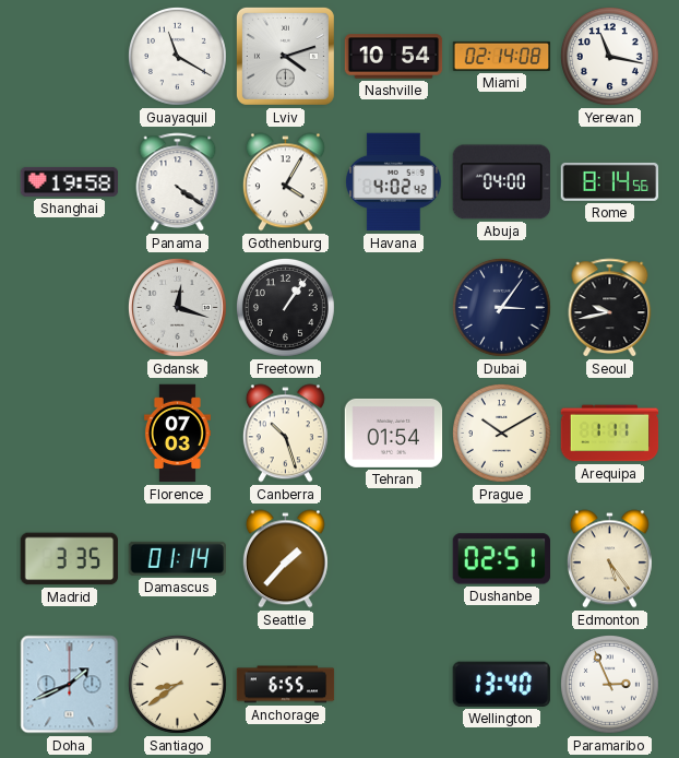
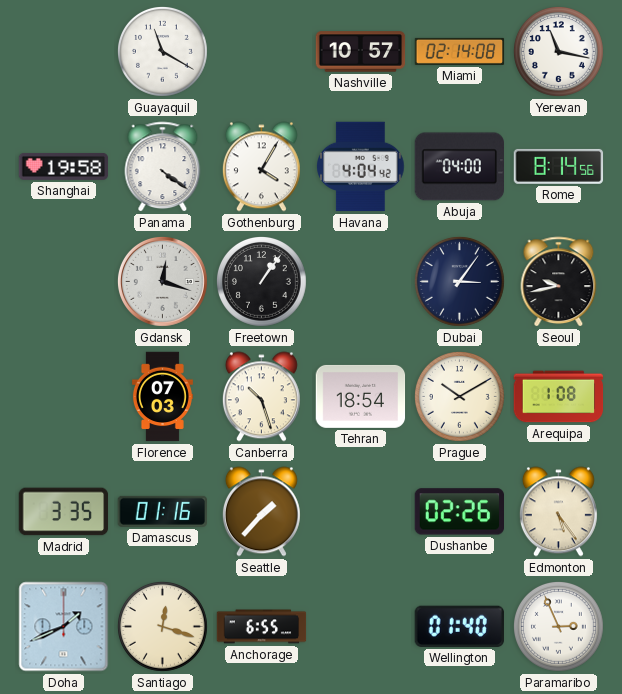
Lviv: 4:12 -> none (285, 56)
Nashville: 10:54 -> 10:57 (361, 52)
Havana: 4:02 -> 4:04 (361, 167)
Tehran: 01:54 -> 18:54 (361, 396)
Arequipa: 1:11 -> 1:08 (559, 397)
Damascus: 01:14 -> 01:16 (162, 511)
Dushanbe: 02:51 -> 02:26 (459, 512)
Santiago: 8:39 -> 12:18 (163, 627)
Wellington: 13:40 -> 01:40 (459, 626)
